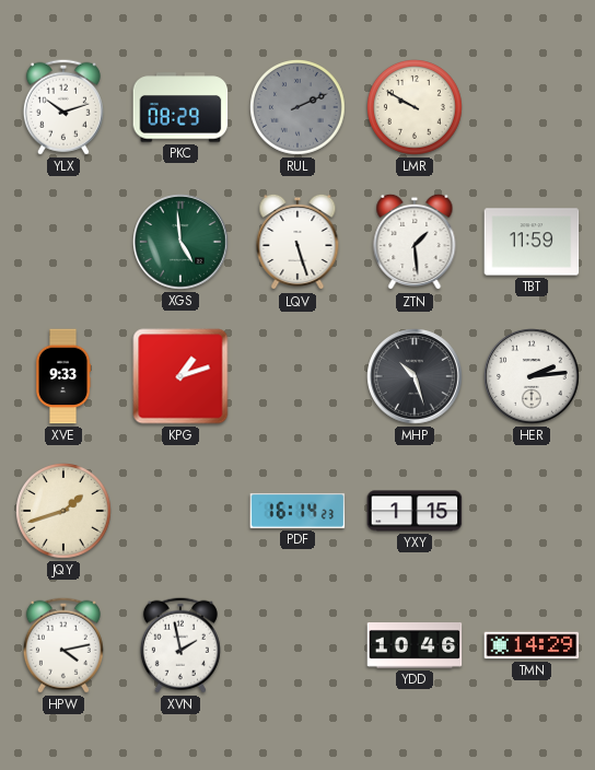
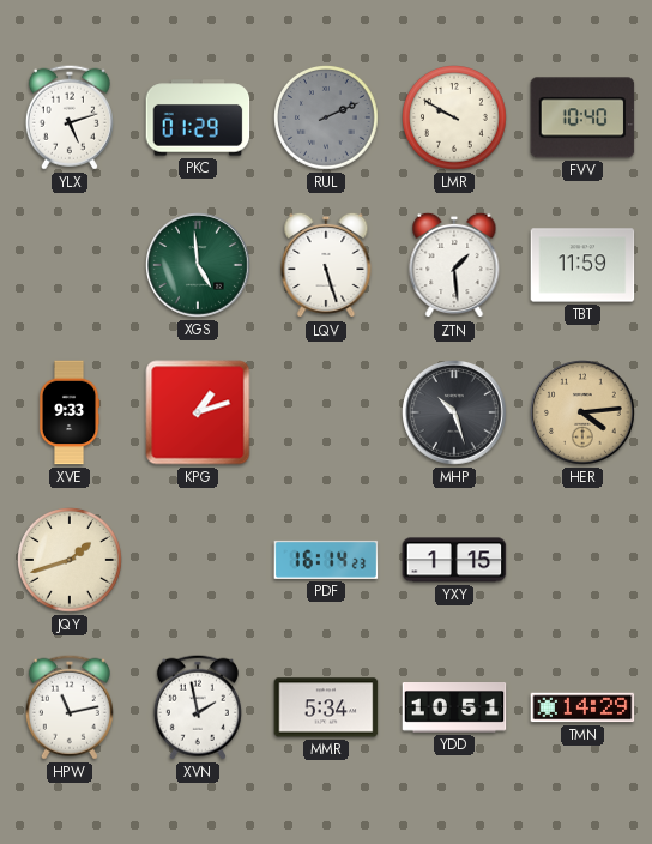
YLX: 10:12 -> 5:12 (70, 117)
PKC: 08:29 -> 01:29 (198, 117)
FVV: none -> 10:40 (582, 117)
HER: 2:14 -> 4:14 (582, 412)
HER dial: white -> champagne (582, 412)
HPW: 4:13 -> 11:13 (70, 707)
MMR: none -> 5:34 (326, 707)
YDD: 10:46 -> 10:51 (454, 707)
